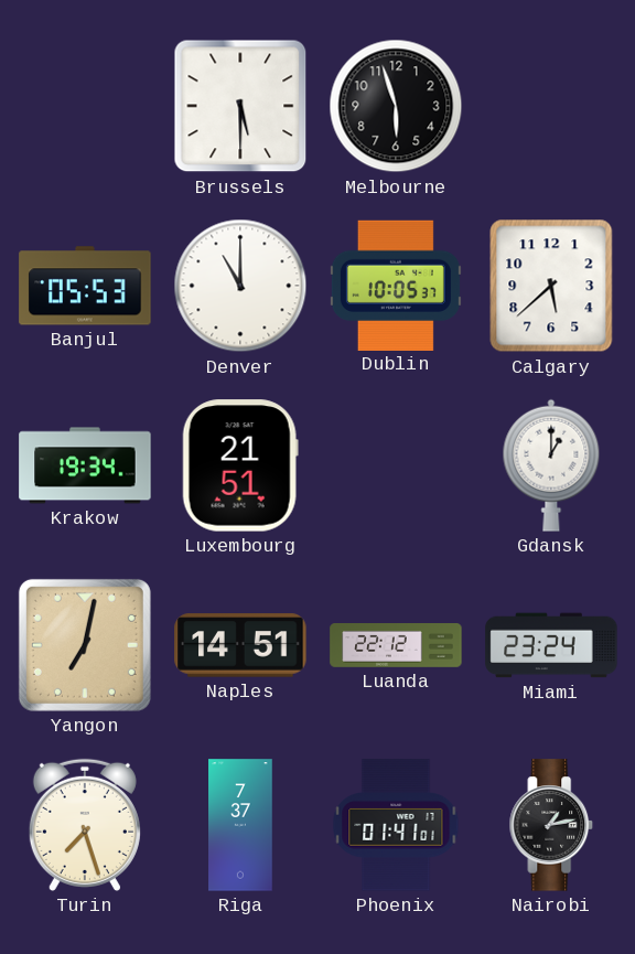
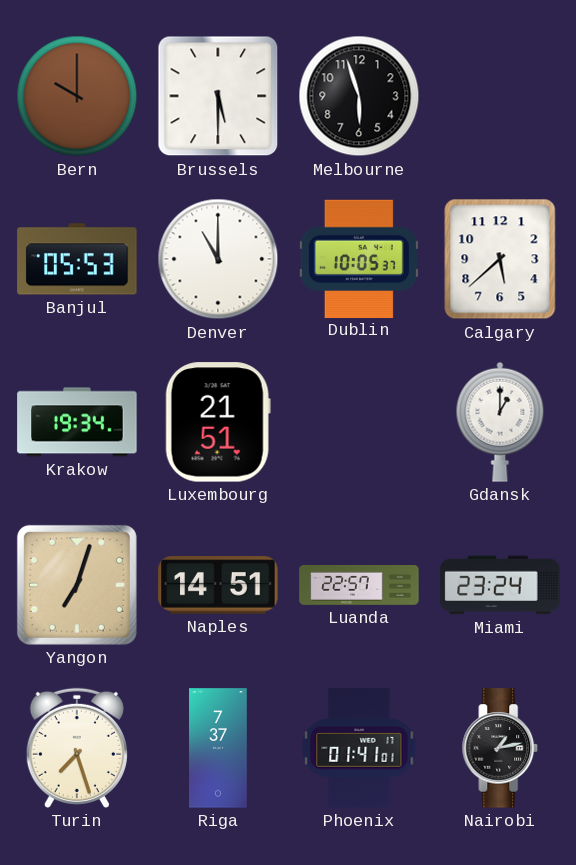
Bern: none -> 10:00 (77, 96)
Yangon: 7:02 -> 7:03 (77, 585)
Luanda: 22:12 -> 22:57 (359, 586)
